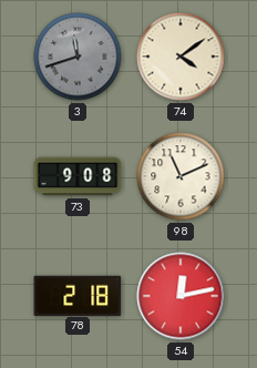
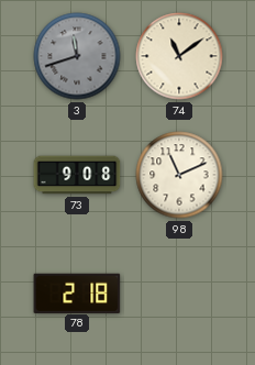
74: 4:09 -> 11:09 (179, 56)
54: 12:13 -> none (181, 296)
